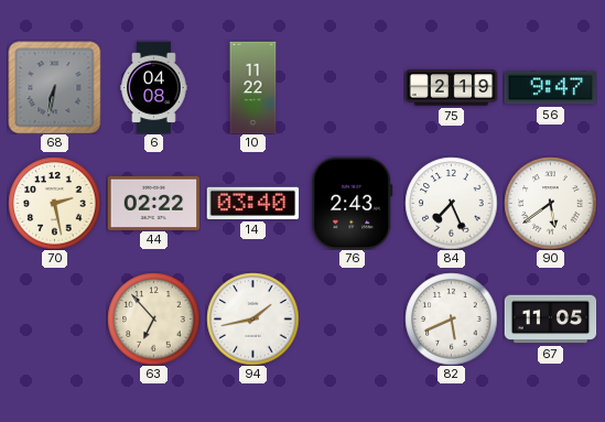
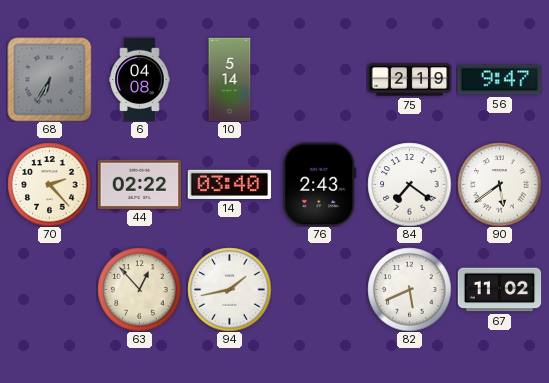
68: 6:32 -> 6:35 (49, 79)
10: 11:22 -> 5:14 (230, 79)
70: 2:28 -> 2:23 (49, 184)
84: 7:26 -> 7:21 (409, 184)
63: 6:53 -> 12:53 (139, 289)
67: 11:05 -> 11:02 (499, 290)
